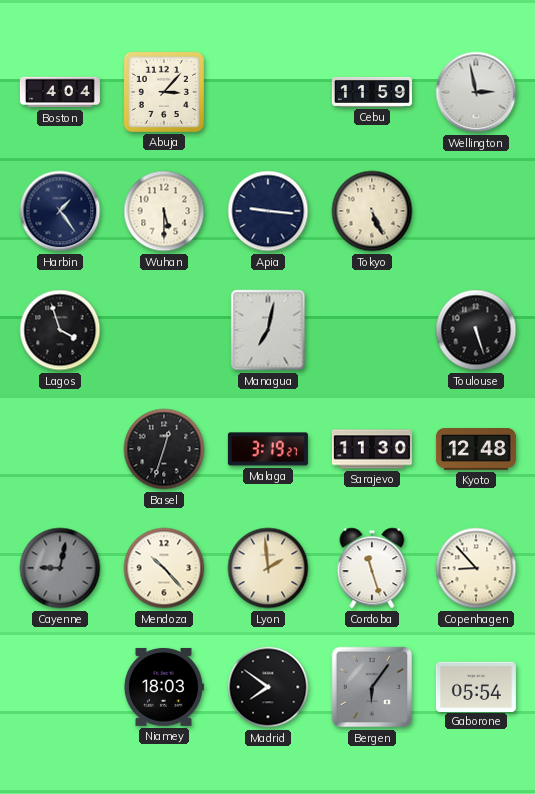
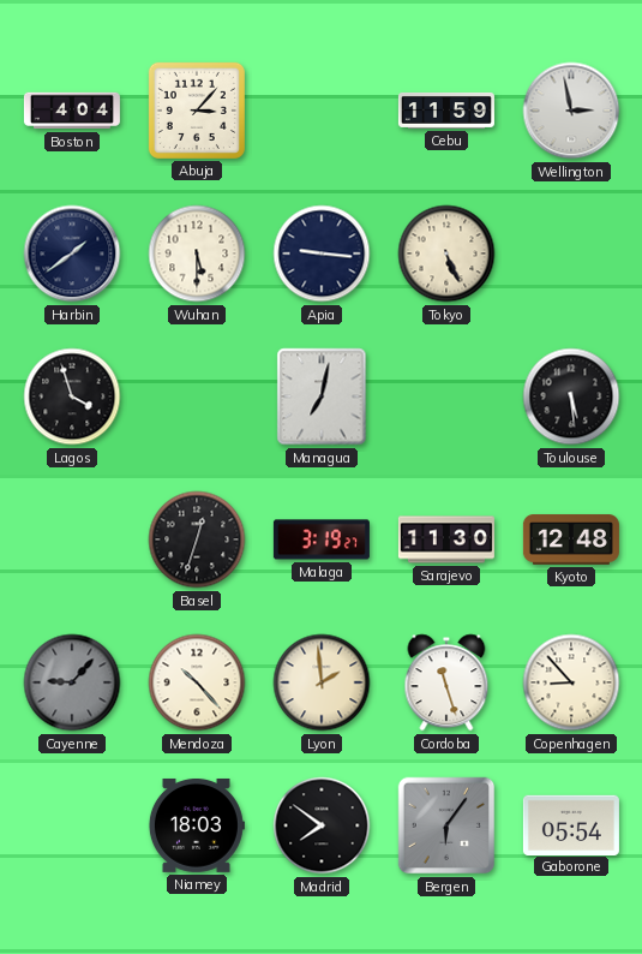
Harbin: 1:24 -> 1:39 (72, 254)
Toulouse: 5:27 -> 5:29 (571, 396)
Cayenne: 9:02 -> 9:07 (72, 682)
